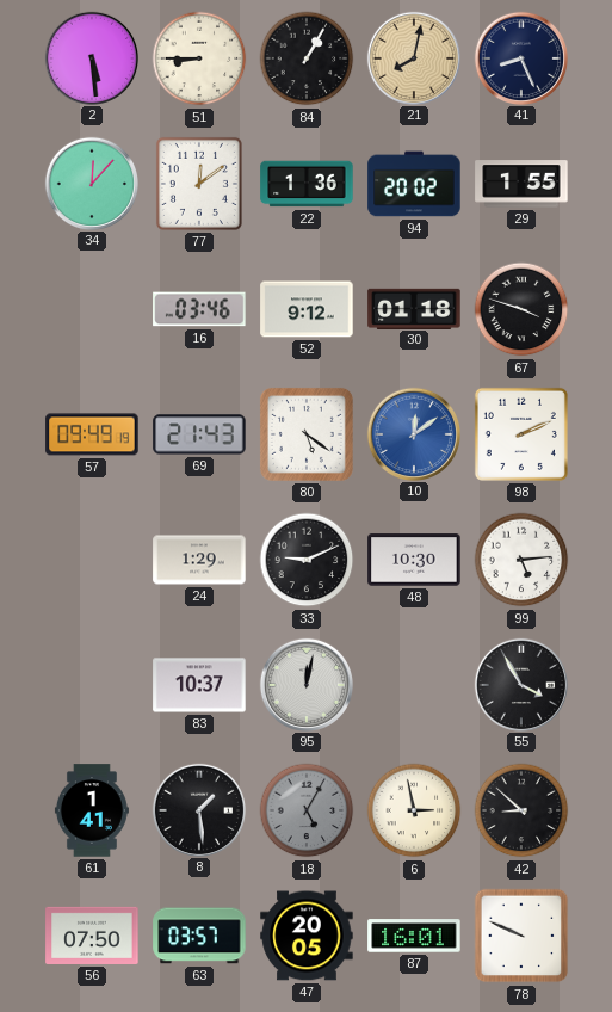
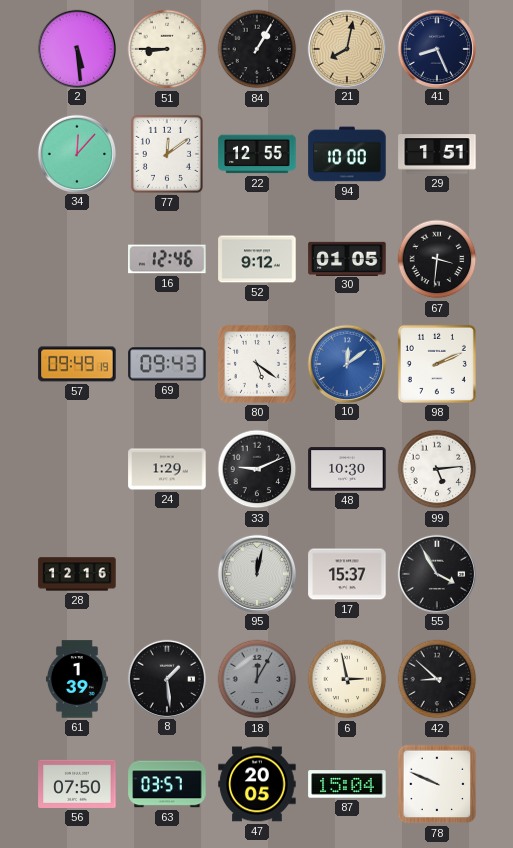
22: 1:36 -> 12:55 (257, 154)
94: 20:02 -> 10:00 (347, 154)
29: 1:55 -> 1:51 (437, 154)
16: 03:46 -> 12:46 (167, 259)
30: 01:18 -> 01:05 (347, 258)
67: 3:48 -> 3:31 (437, 259)
69: 21:43 -> 09:43 (167, 364)
28: none -> 12:16 (77, 574)
83: 10:37 -> none (199, 685)
17: none -> 15:37 (347, 574)
61: 1:41 -> 1:39 (77, 679)
18: 5:05 -> 12:05 (257, 679)
87: 16:01 -> 15:04 (347, 784)
